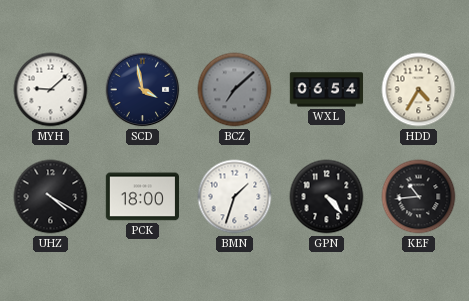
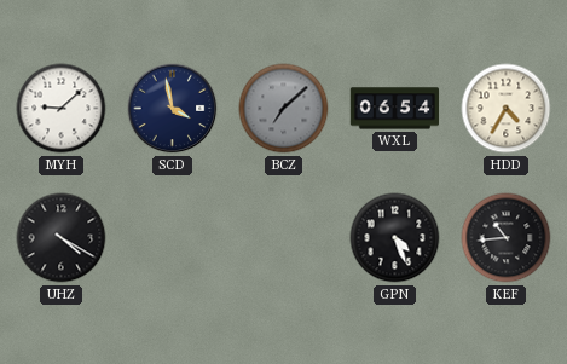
PCK: 18:00 -> none (142, 197)
BMN: 1:33 -> none (235, 197)
GPN: 4:23 -> 4:26 (395, 238)
